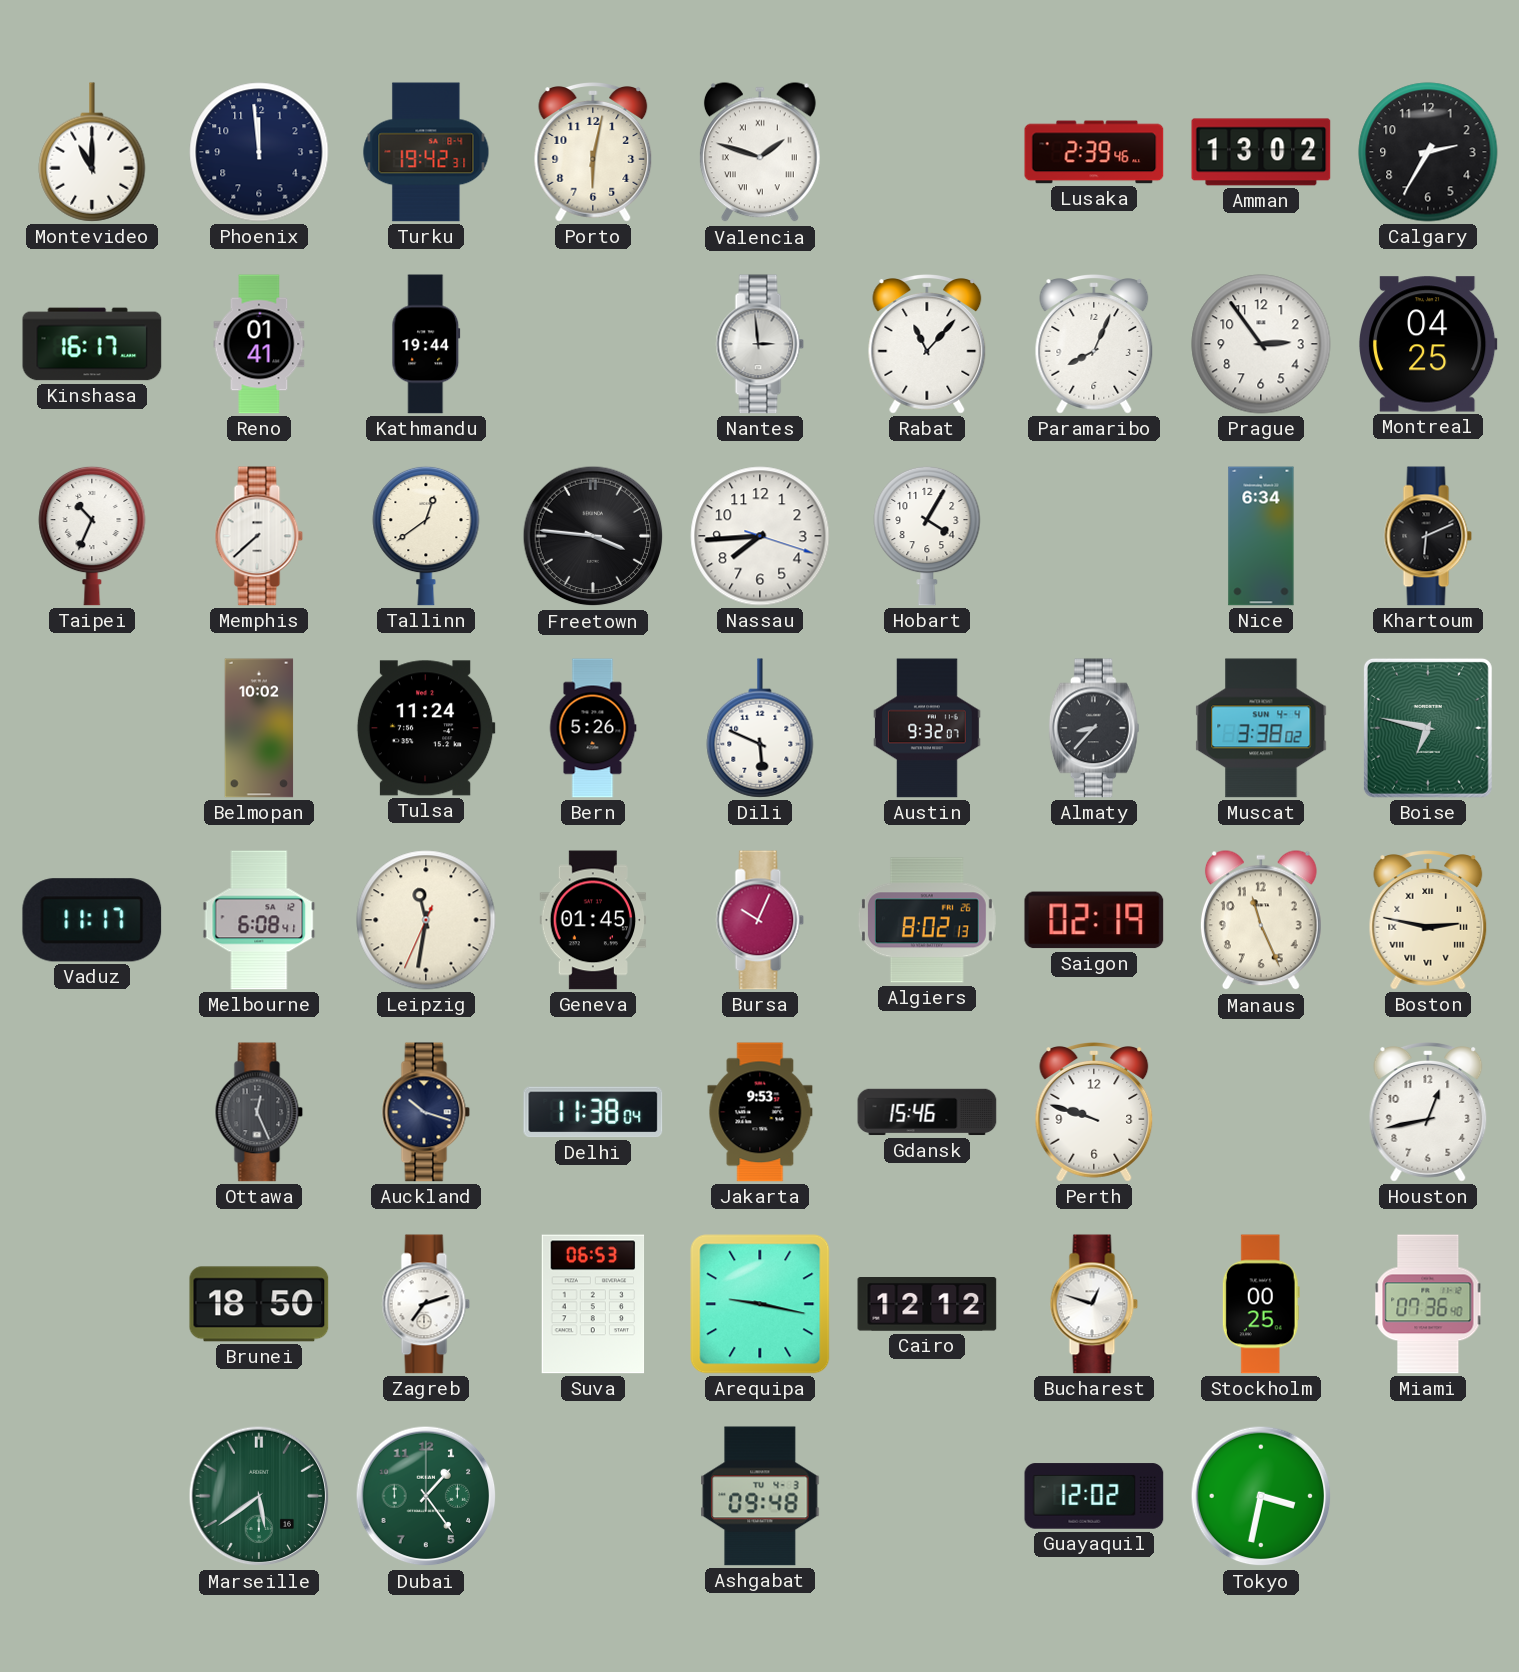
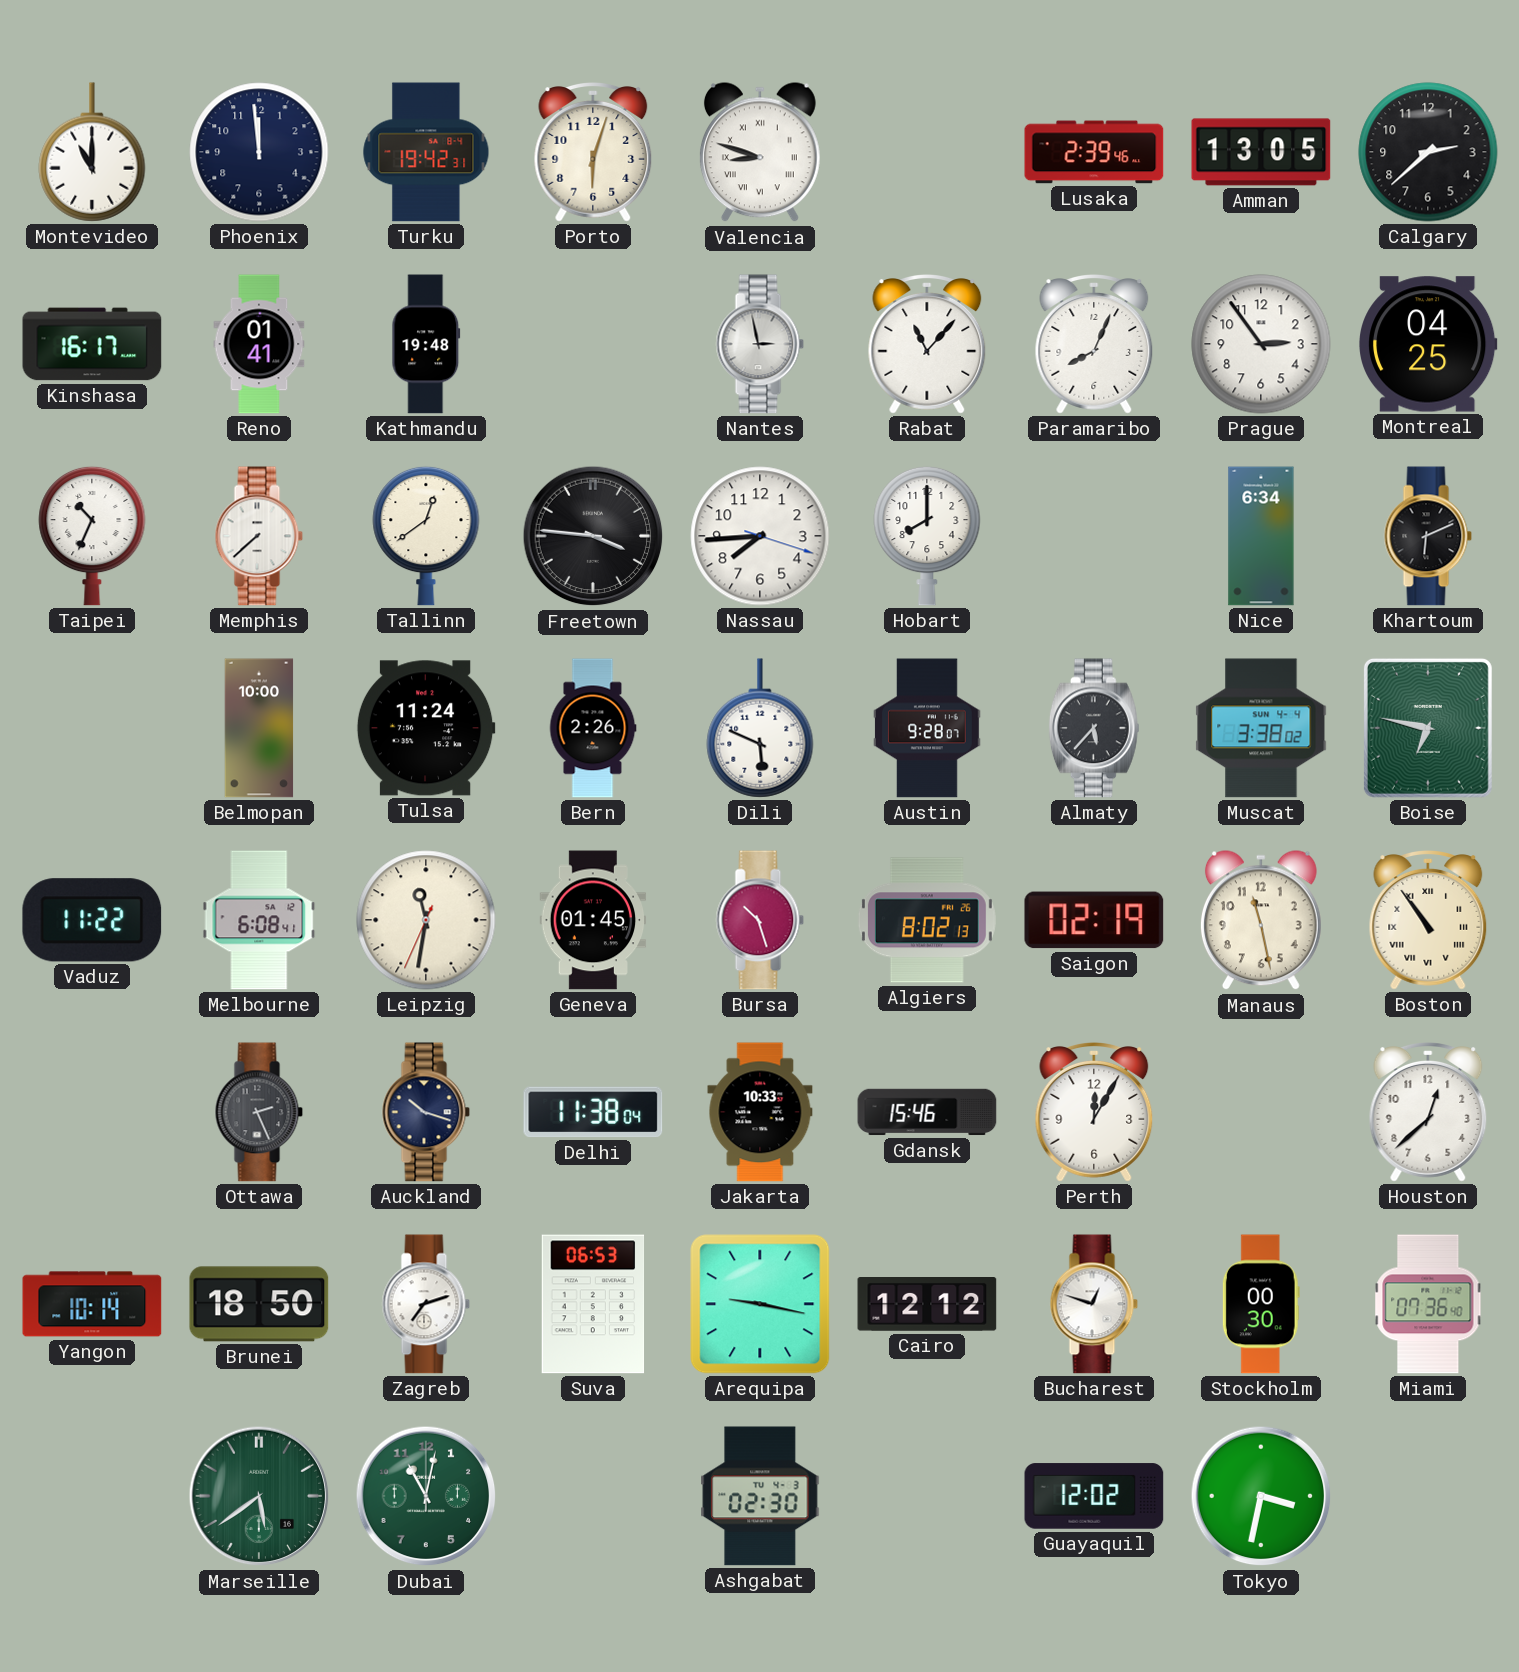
Porto: 6:02 -> 6:03 (593, 153)
Valencia: 1:48 -> 8:48 (760, 153)
Amman: 13:02 -> 13:05 (1261, 152)
Calgary: 2:35 -> 2:38 (1428, 152)
Kathmandu: 19:44 -> 19:48 (426, 344)
Nantes: 2:59 -> 2:58 (760, 344)
Hobart: 4:05 -> 8:00 (927, 536)
Belmopan: 10:02 -> 10:00 (259, 728)
Bern: 5:26 -> 2:26 (593, 728)
Austin: 9:32 -> 9:28 (928, 728)
Almaty: 8:37 -> 5:37 (1094, 728)
Vaduz: 11:17 -> 11:22 (92, 920)
Bursa: 10:04 -> 10:27 (760, 920)
Manaus: 11:26 -> 11:28 (1261, 921)
Boston: 2:47 -> 10:54 (1428, 921)
Ottawa: 12:26 -> 2:26 (259, 1112)
Jakarta: 9:53 -> 10:33 (760, 1112)
Perth: 9:48 -> 12:05 (1094, 1113)
Houston: 12:43 -> 12:38 (1428, 1113)
Yangon: none -> 10:14 (92, 1304)
Stockholm: 00:25 -> 00:30 (1261, 1304)
Dubai: 1:24 -> 11:02 (426, 1496)
Ashgabat: 09:48 -> 02:30 (760, 1496)
